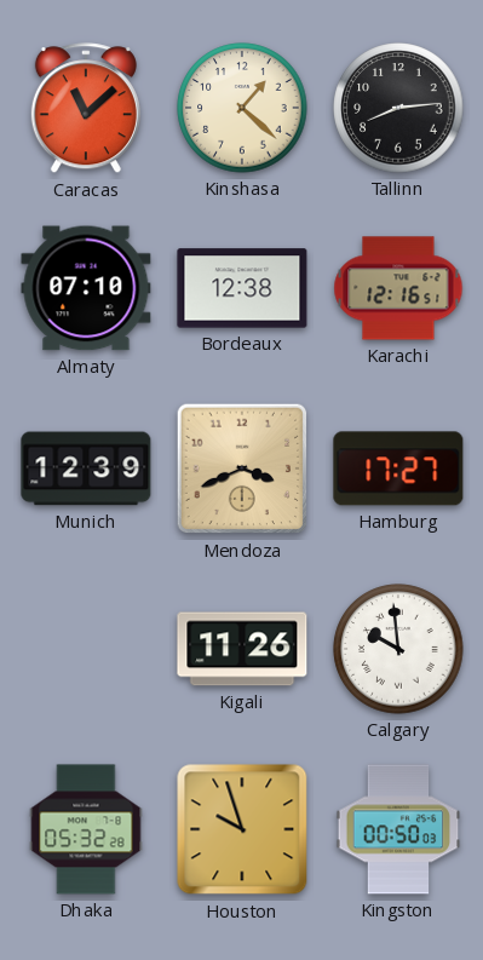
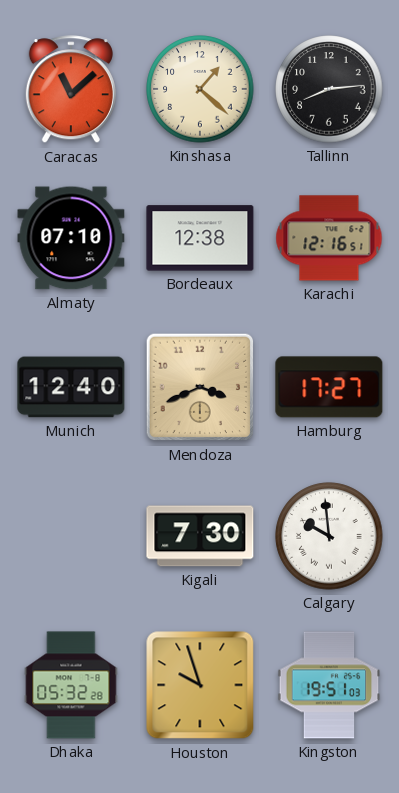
Munich: 12:39 -> 12:40 (71, 387)
Kigali: 11:26 -> 7:30 (200, 536)
Kingston: 00:50 -> 19:51 (329, 685)
